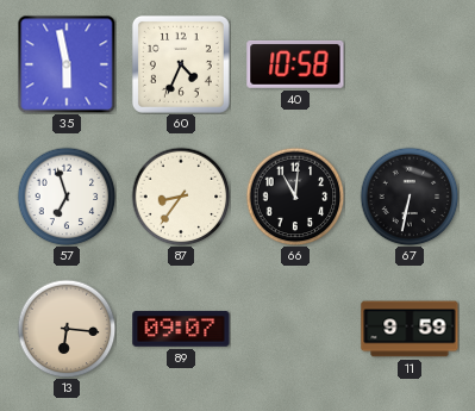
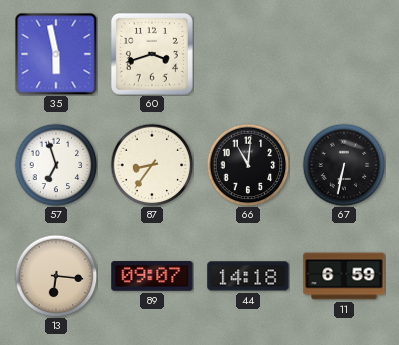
60: 4:34 -> 3:42 (152, 54)
40: 10:58 -> none (295, 66)
44: none -> 14:18 (248, 276)
11: 9:59 -> 6:59 (344, 276)
